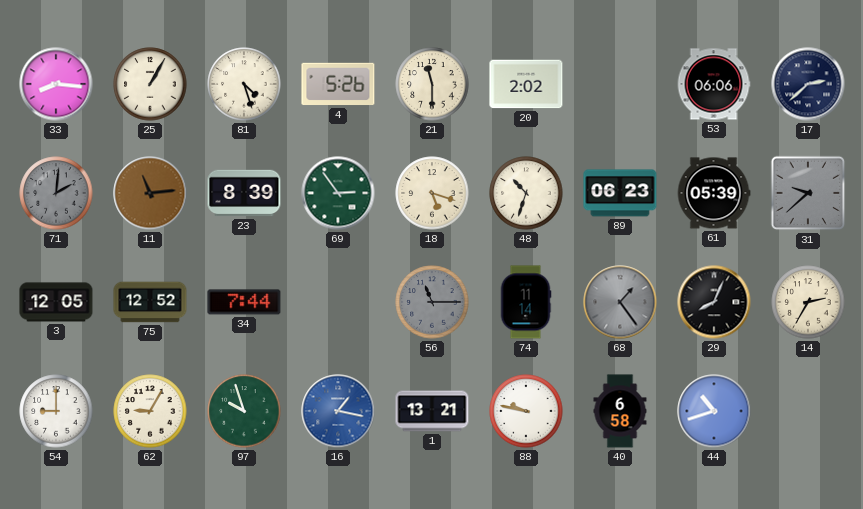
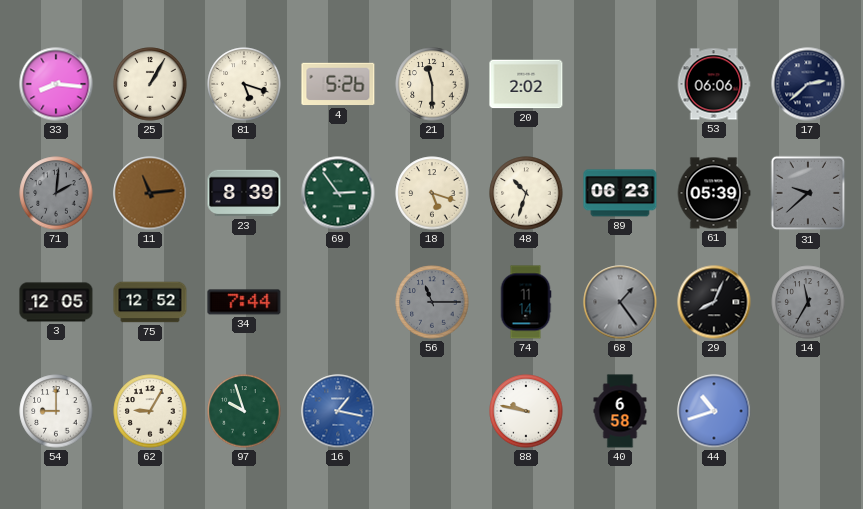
81: 4:27 -> 5:18 (244, 84)
14: 2:35 -> 11:35 (808, 302)
14 dial: cream -> grey (808, 302)
1: 13:21 -> none (432, 411)
